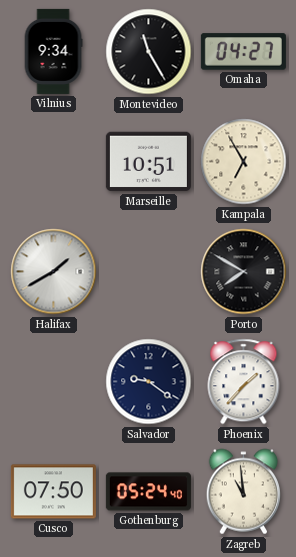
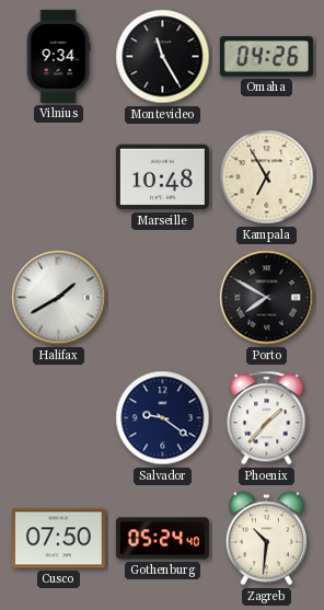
Omaha: 04:27 -> 04:26 (266, 57)
Marseille: 10:51 -> 10:48 (162, 177)
Zagreb: 10:59 -> 10:31 (266, 539)
